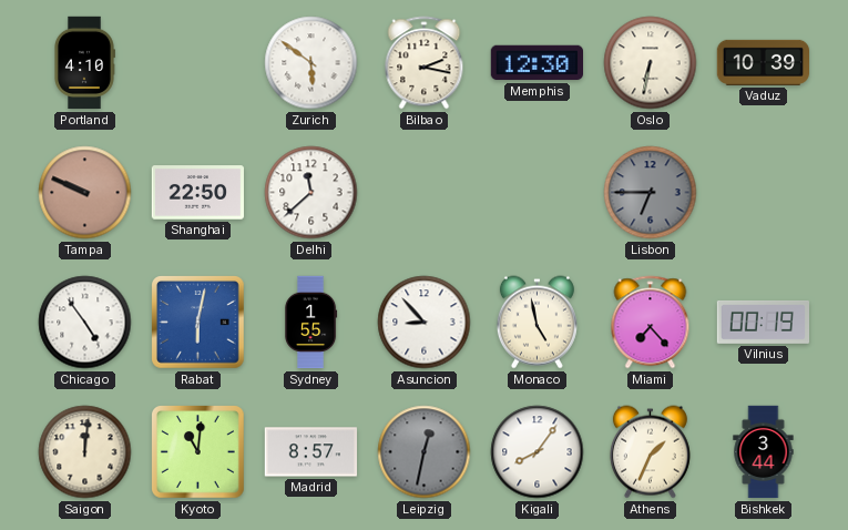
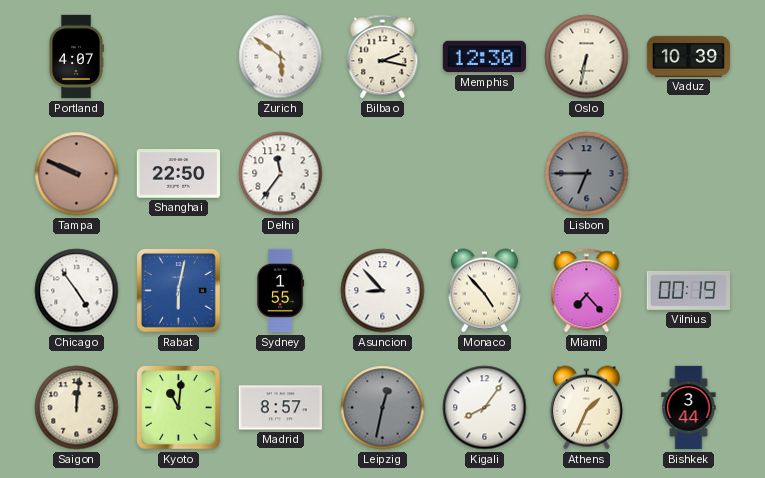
Portland: 4:10 -> 4:07 (76, 57)
Delhi: 11:38 -> 11:36 (281, 174)
Monaco: 4:58 -> 4:53 (484, 291)
